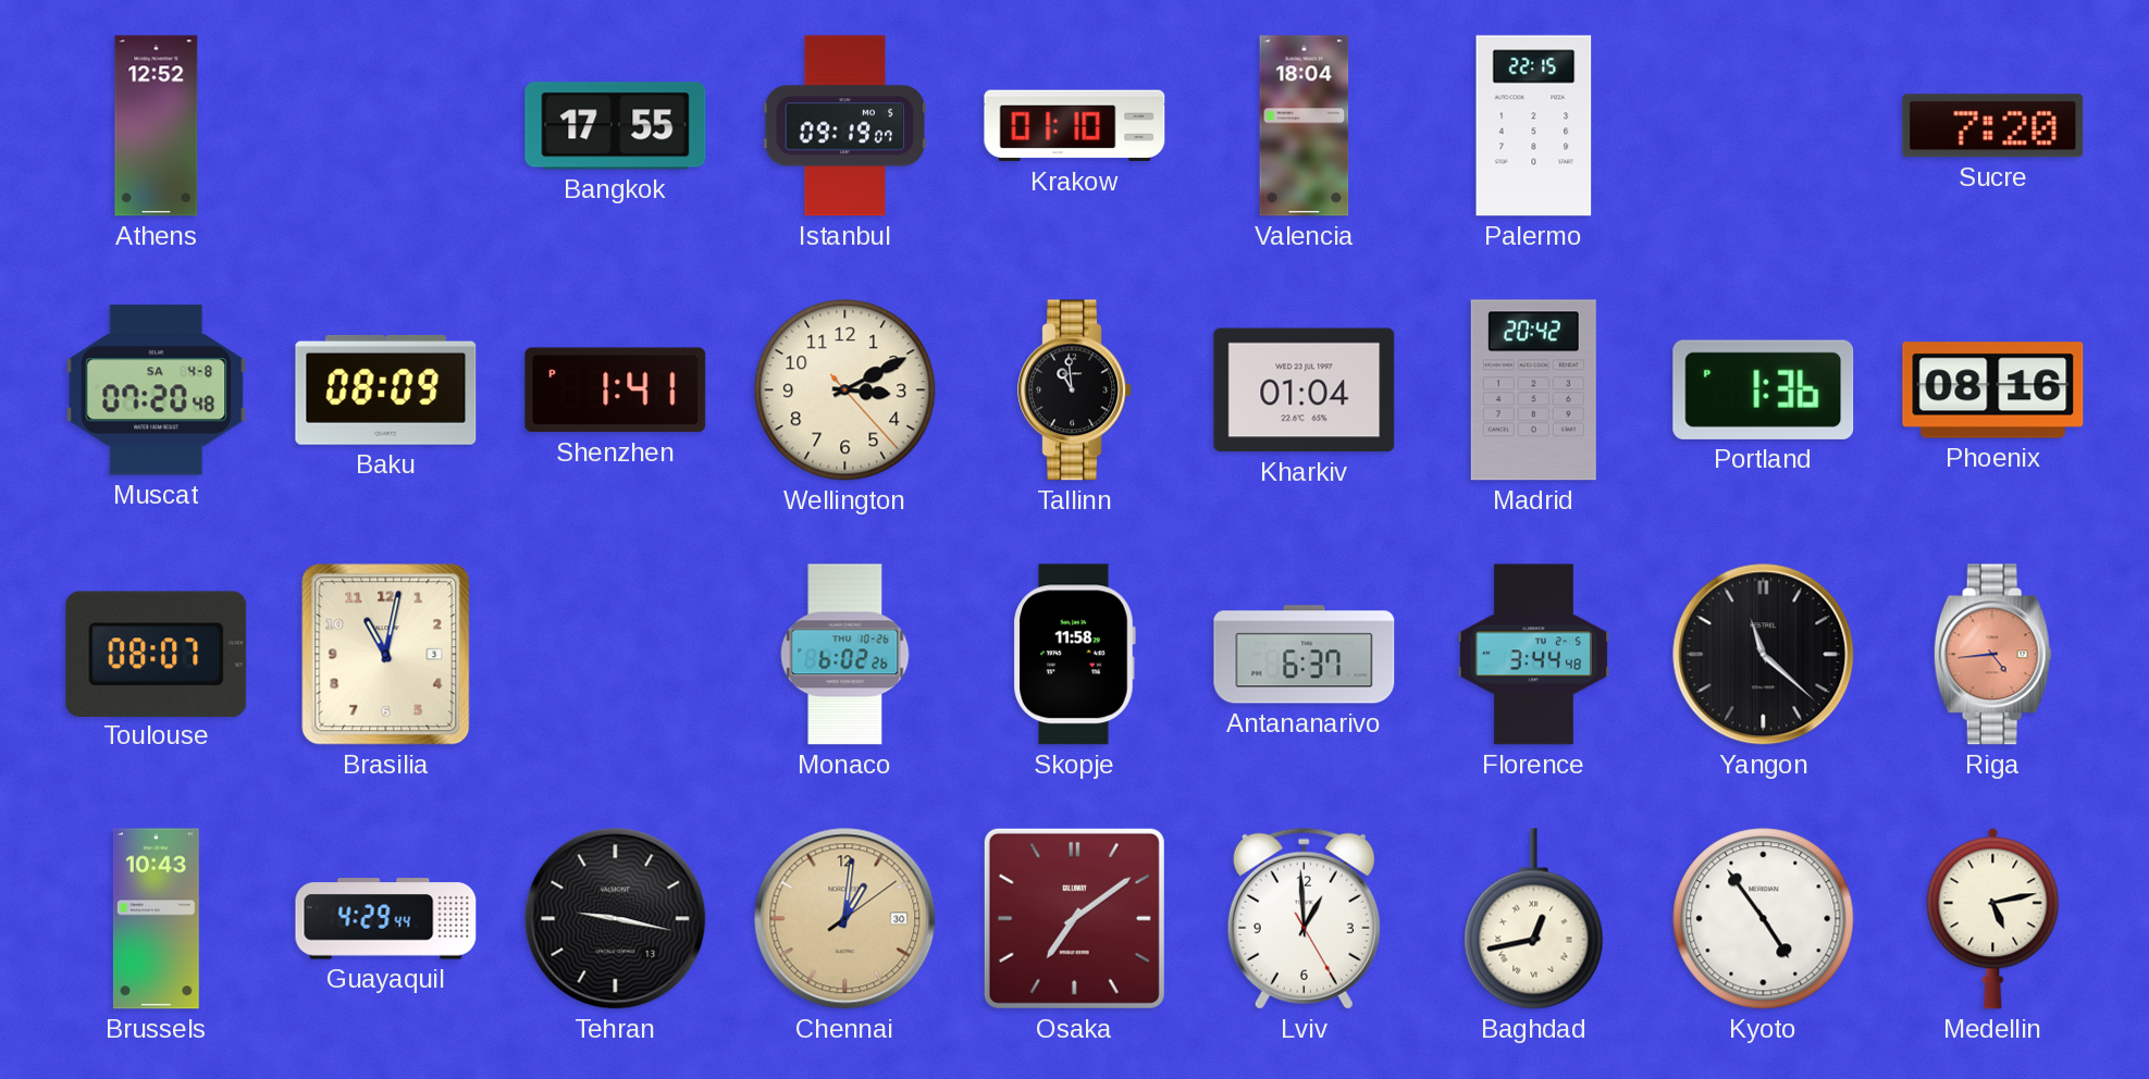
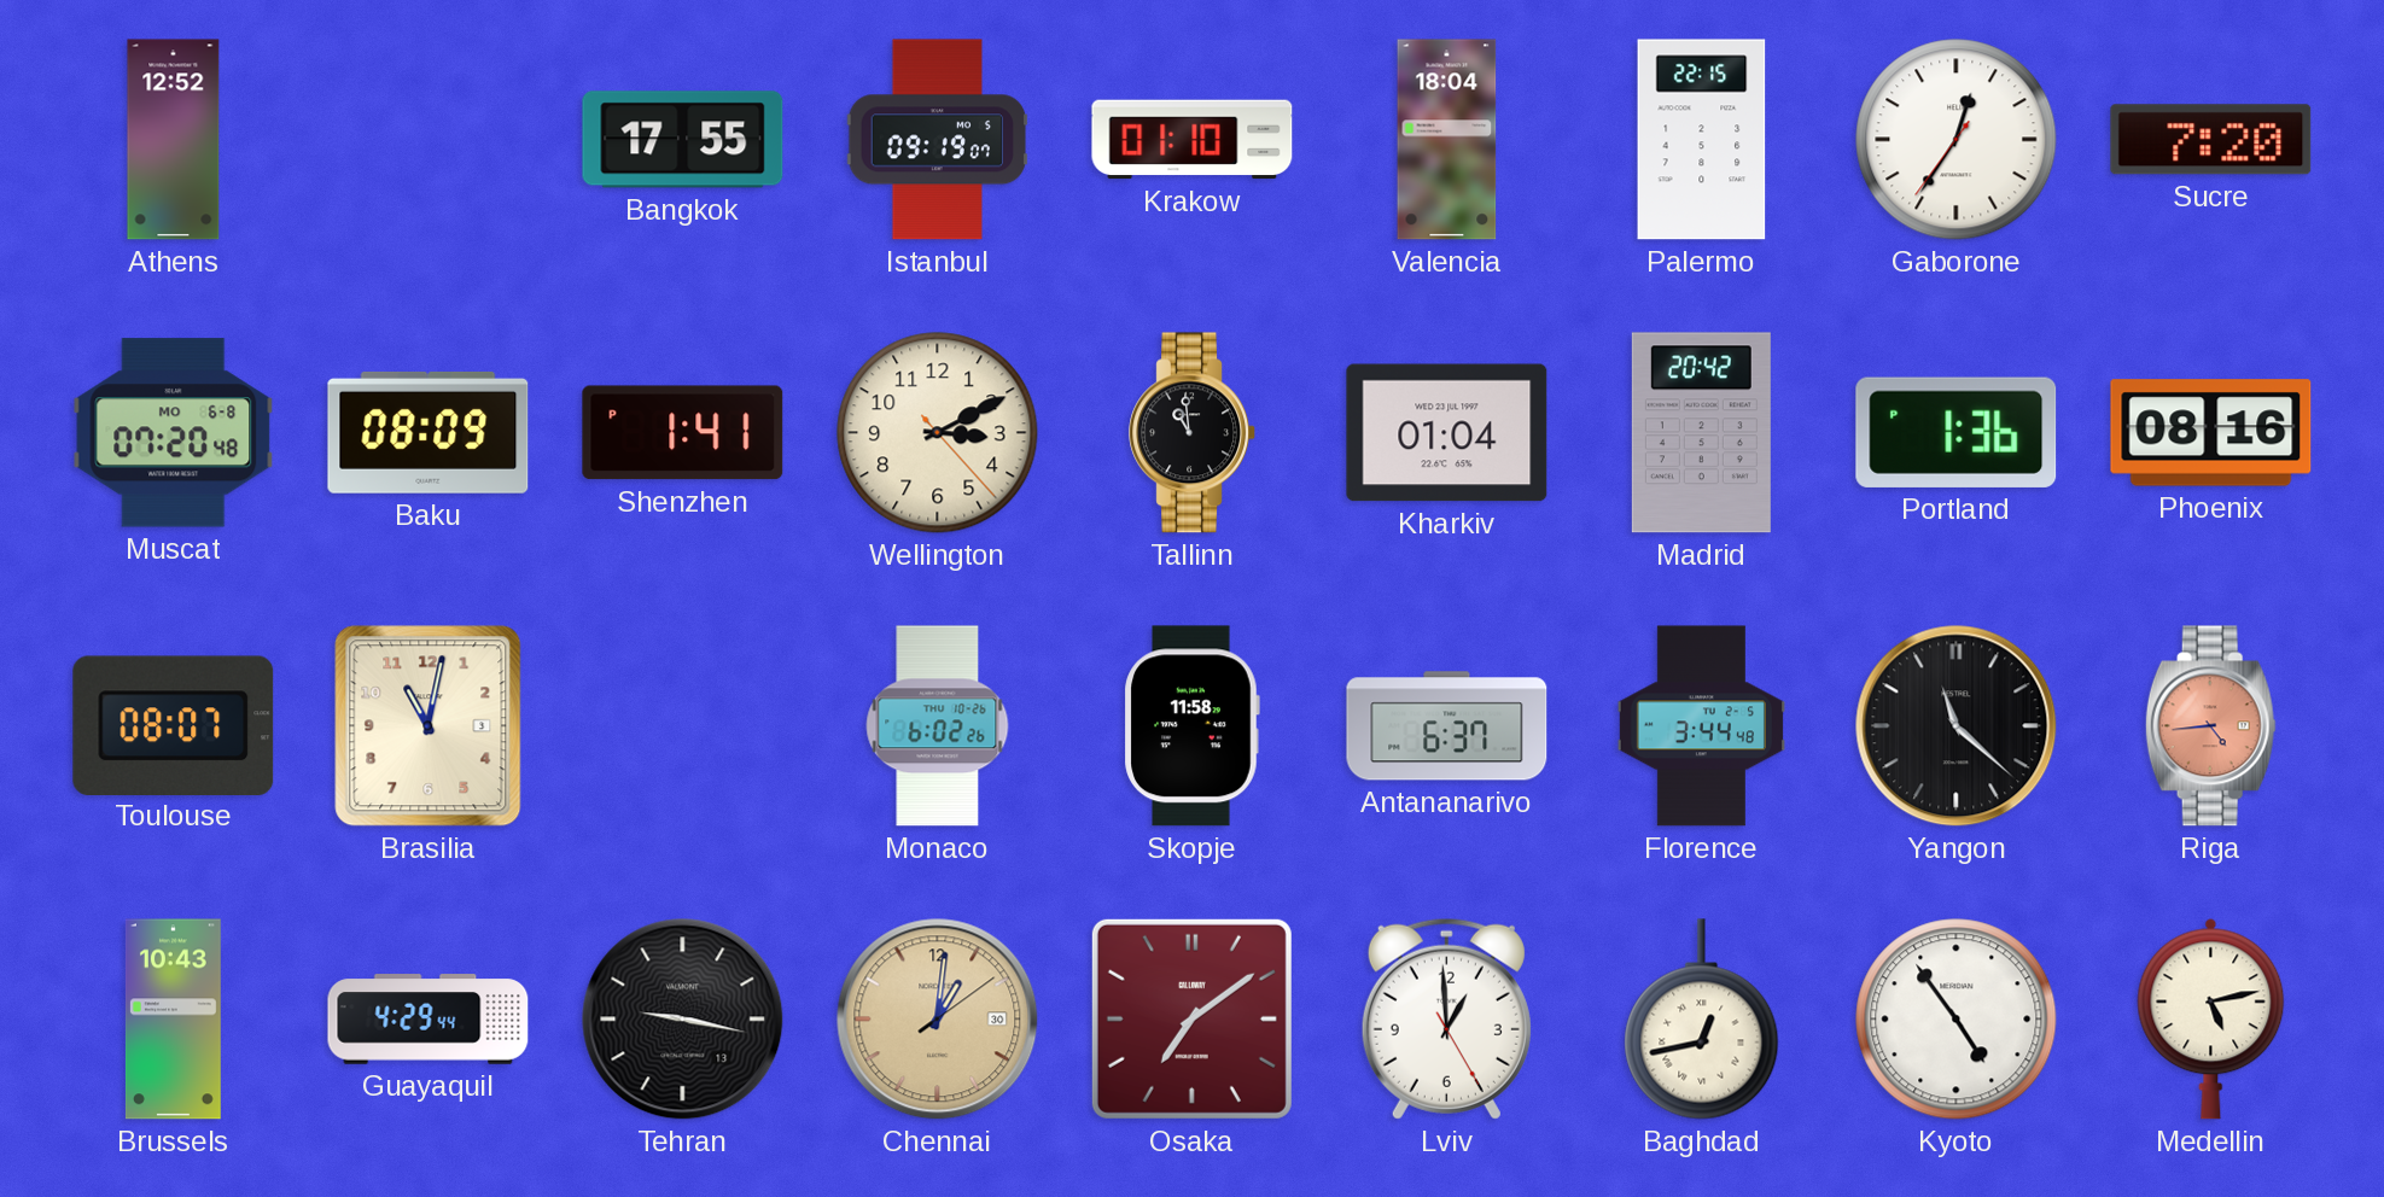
Gaborone: none -> 12:35 (1957, 140)
Muscat date: SA 4-8 -> MO 6-8 (174, 433)
